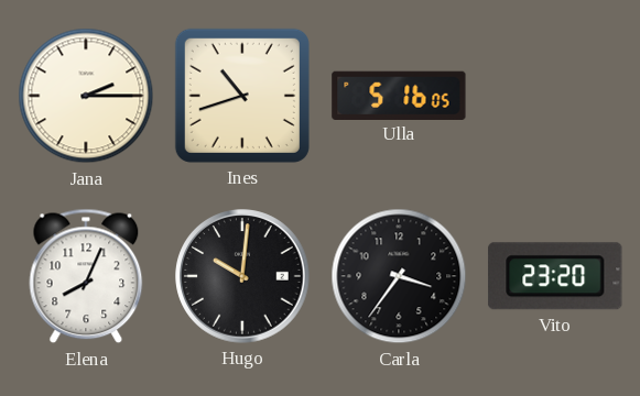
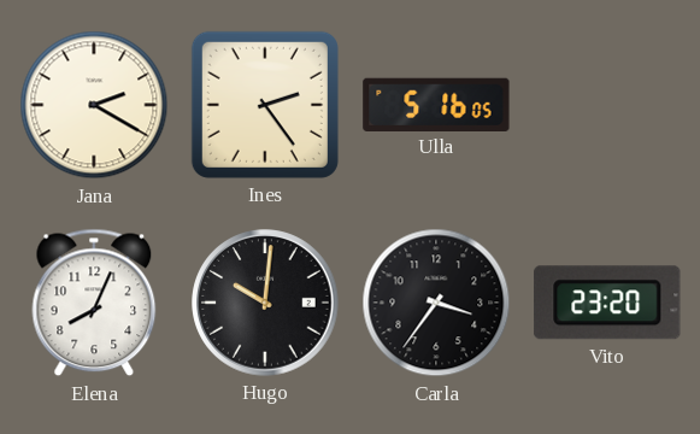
Jana: 2:15 -> 2:20 (94, 105)
Ines: 10:42 -> 2:24 (265, 105)
